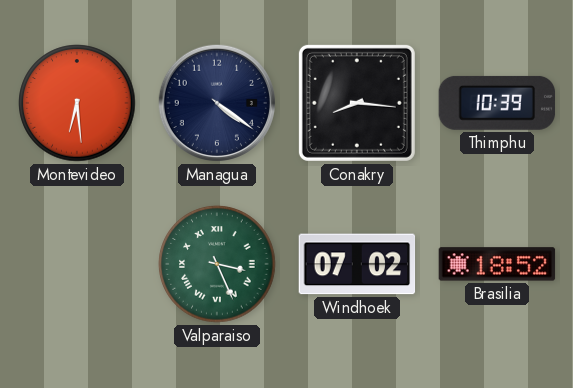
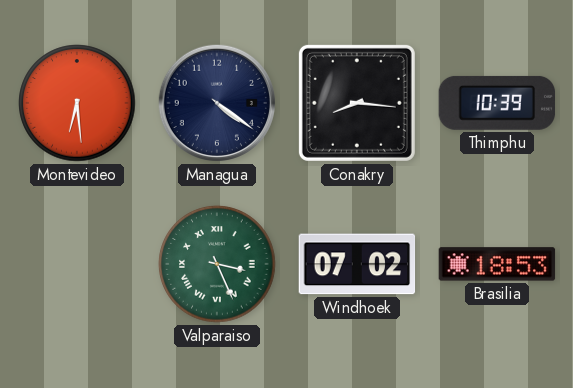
Brasilia: 18:52 -> 18:53 (497, 264)
